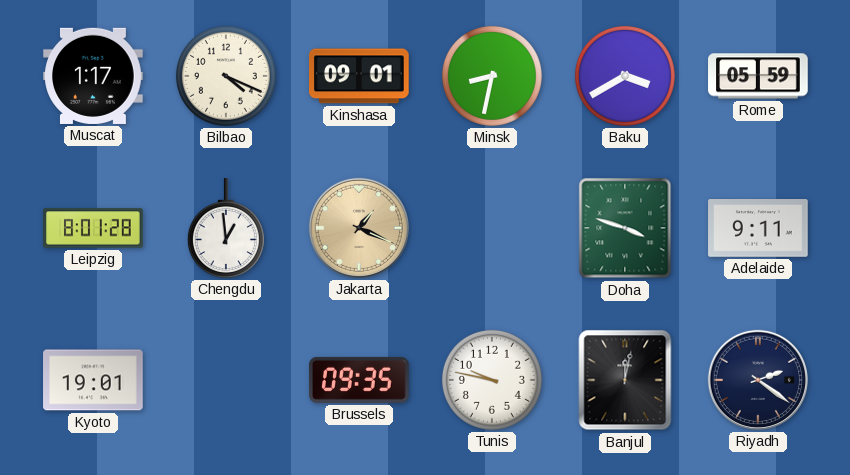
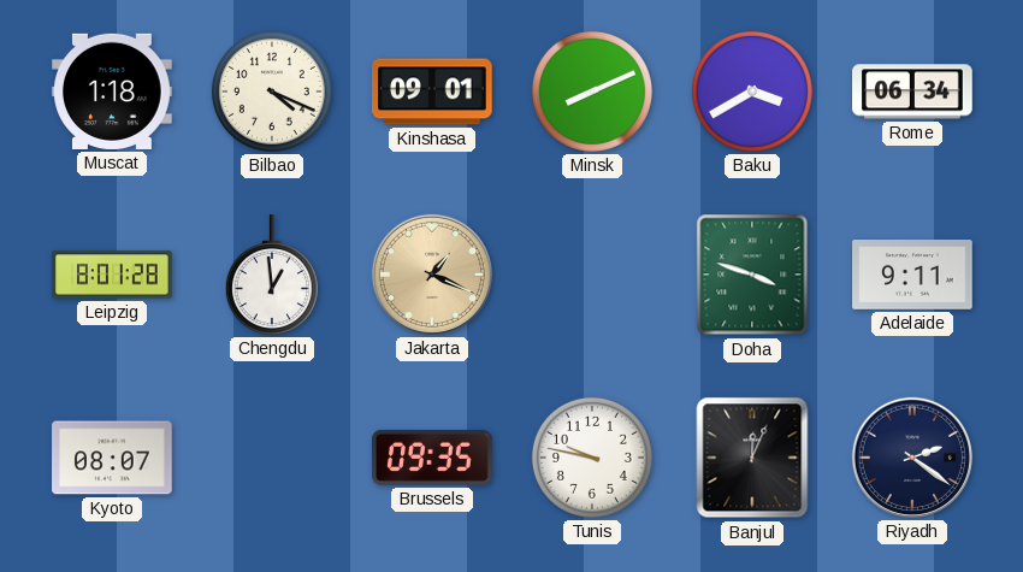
Muscat: 1:17 -> 1:18 (112, 92)
Minsk: 8:32 -> 8:11 (592, 92)
Rome: 05:59 -> 06:34 (912, 92)
Kyoto: 19:01 -> 08:07 (112, 458)
Banjul: 12:02 -> 12:04 (752, 458)
